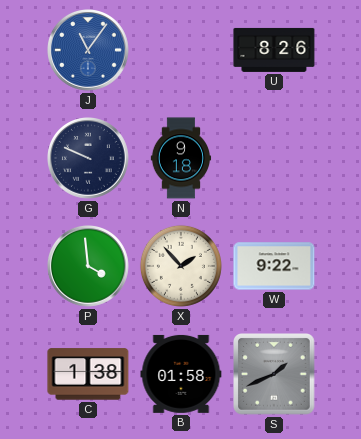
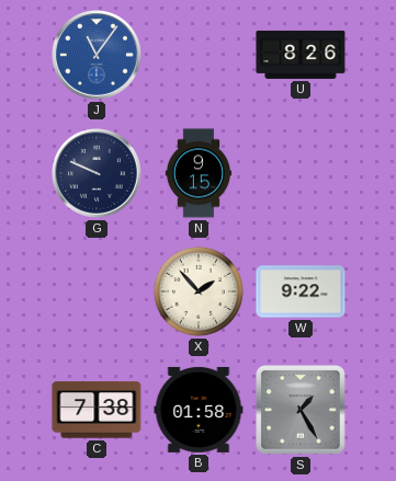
N: 9:18 -> 9:15 (199, 173)
P: 3:59 -> none (89, 267)
C: 1:38 -> 7:38 (97, 410)
S: 1:41 -> 1:25 (302, 411)
